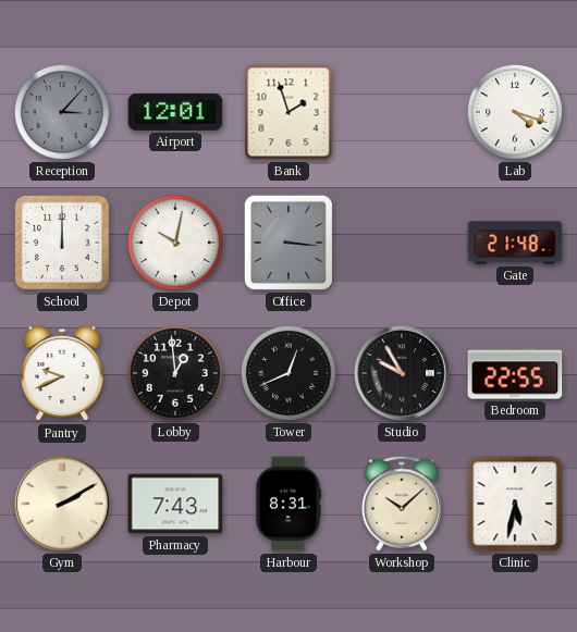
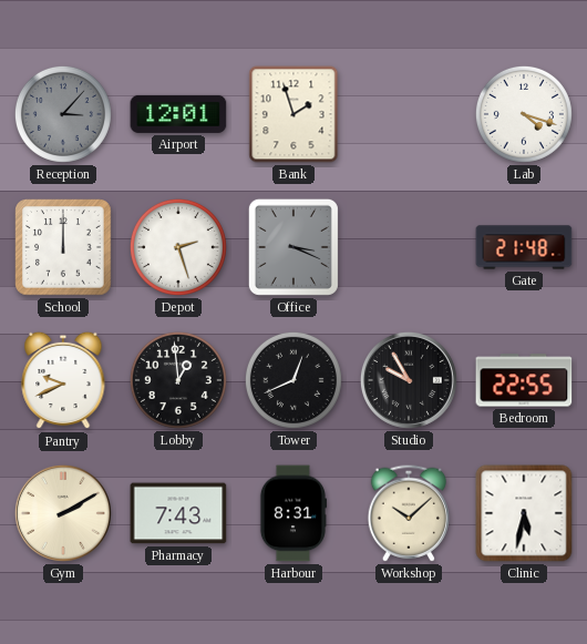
Depot: 10:02 -> 2:27 (178, 247)
Office: 3:16 -> 3:19 (293, 247)
